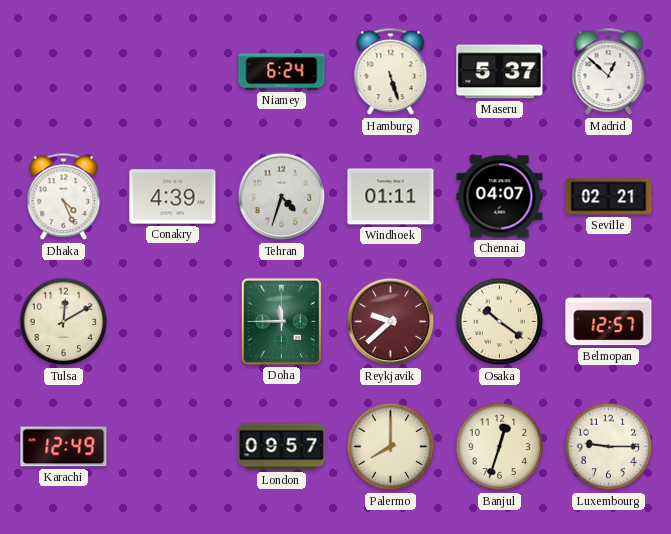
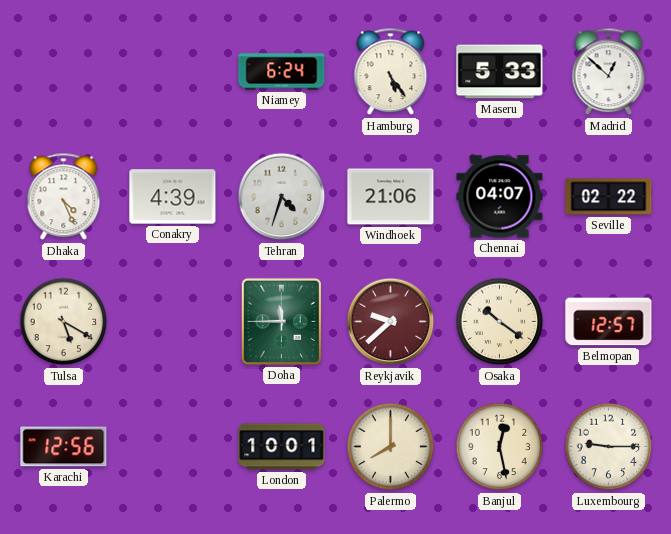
Hamburg: 5:27 -> 5:24 (391, 72)
Maseru: 5:37 -> 5:33 (500, 72)
Windhoek: 01:11 -> 21:06 (391, 197)
Seville: 02:21 -> 02:22 (609, 197)
Tulsa: 12:10 -> 5:20 (64, 322)
Karachi: 12:49 -> 12:56 (64, 447)
London: 09:57 -> 10:01 (282, 447)
Banjul: 12:33 -> 12:28 (500, 447)
